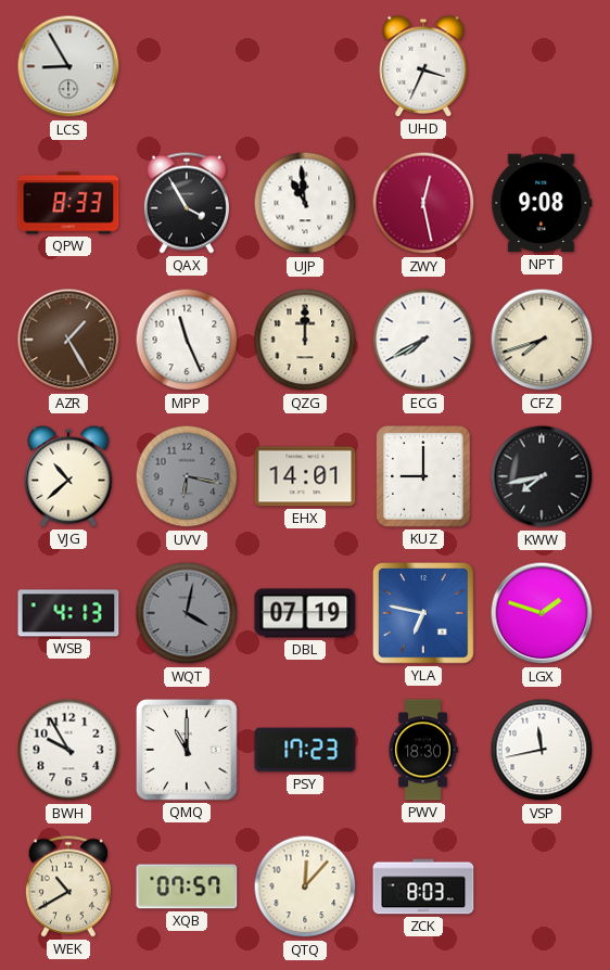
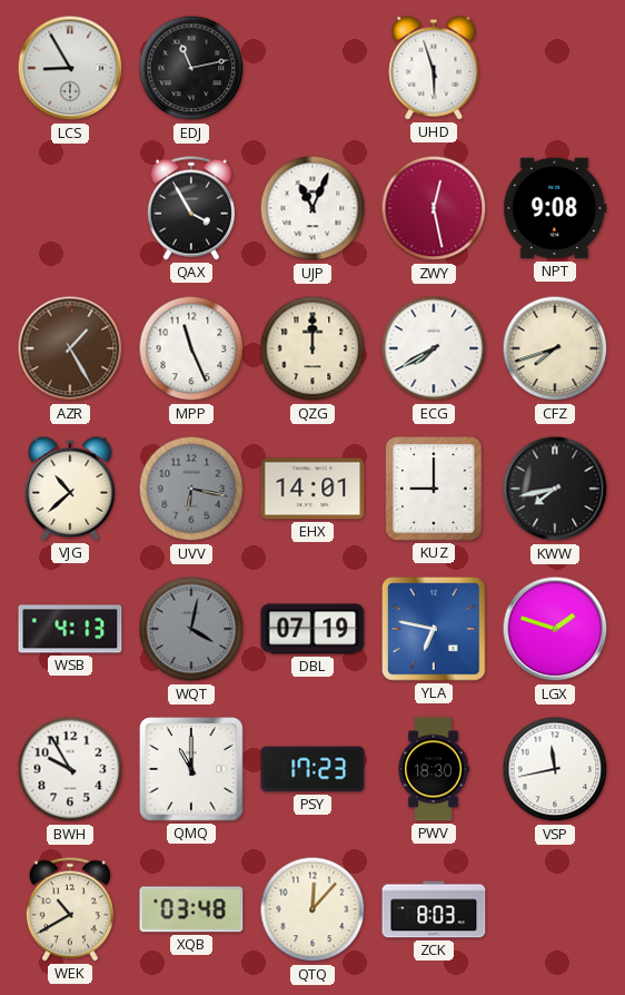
EDJ: none -> 11:13 (191, 68)
UHD: 3:34 -> 5:57 (434, 68)
QPW: 8:33 -> none (68, 203)
UJP: 10:59 -> 11:04 (312, 208)
XQB: 07:57 -> 03:48 (191, 909)
